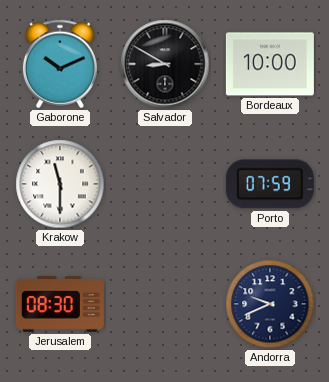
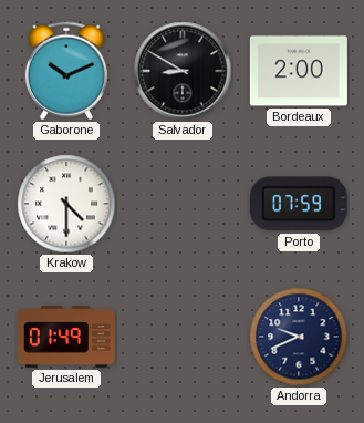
Bordeaux: 10:00 -> 2:00 (299, 71)
Krakow: 11:30 -> 4:30 (66, 204)
Jerusalem: 08:30 -> 01:49 (66, 337)
